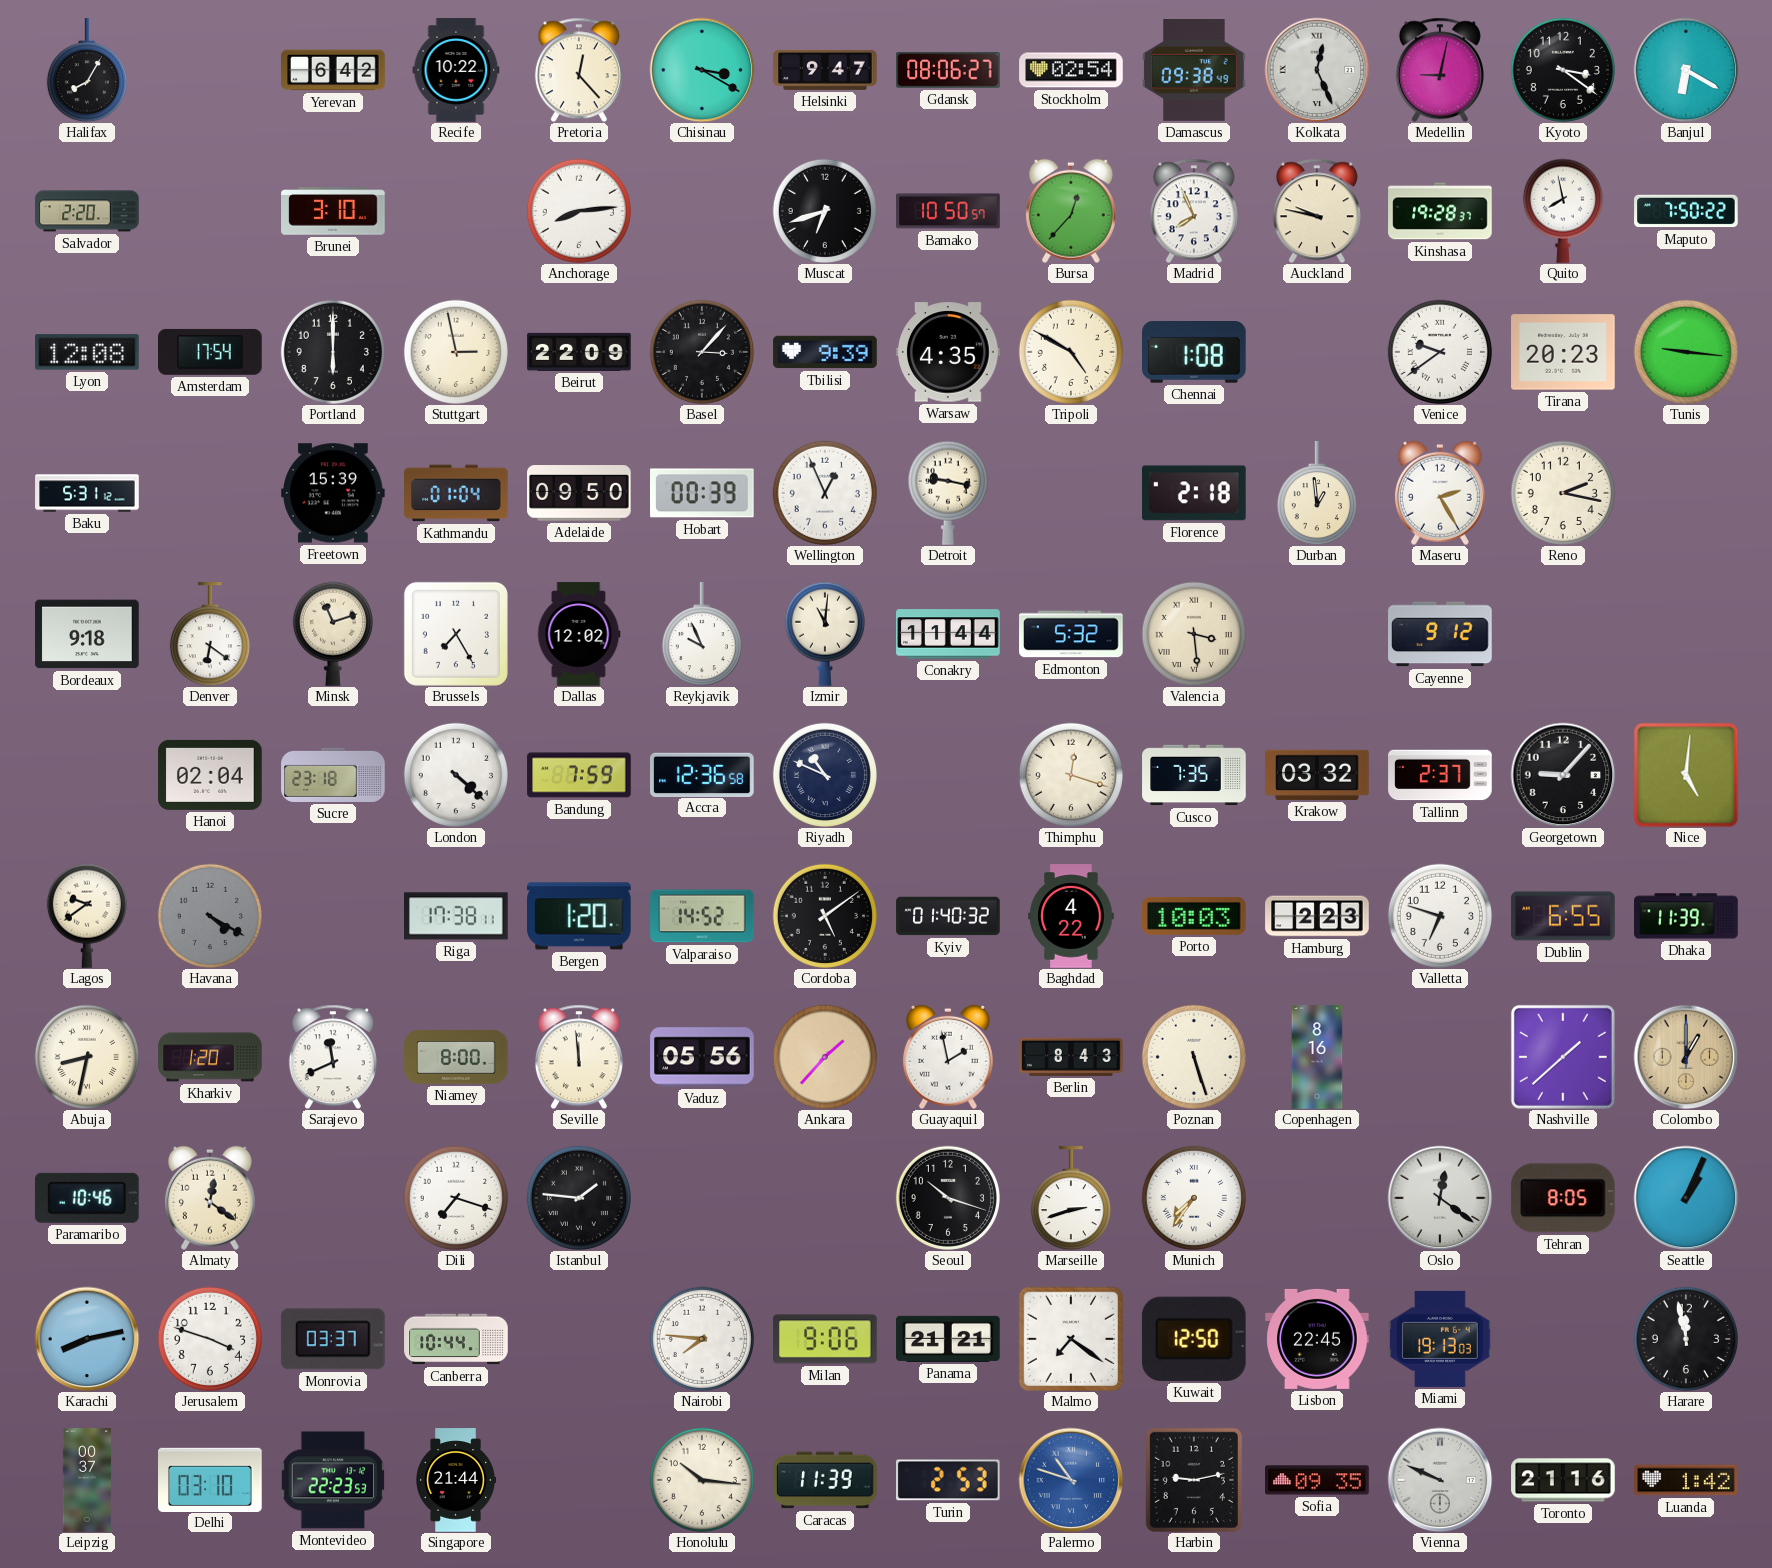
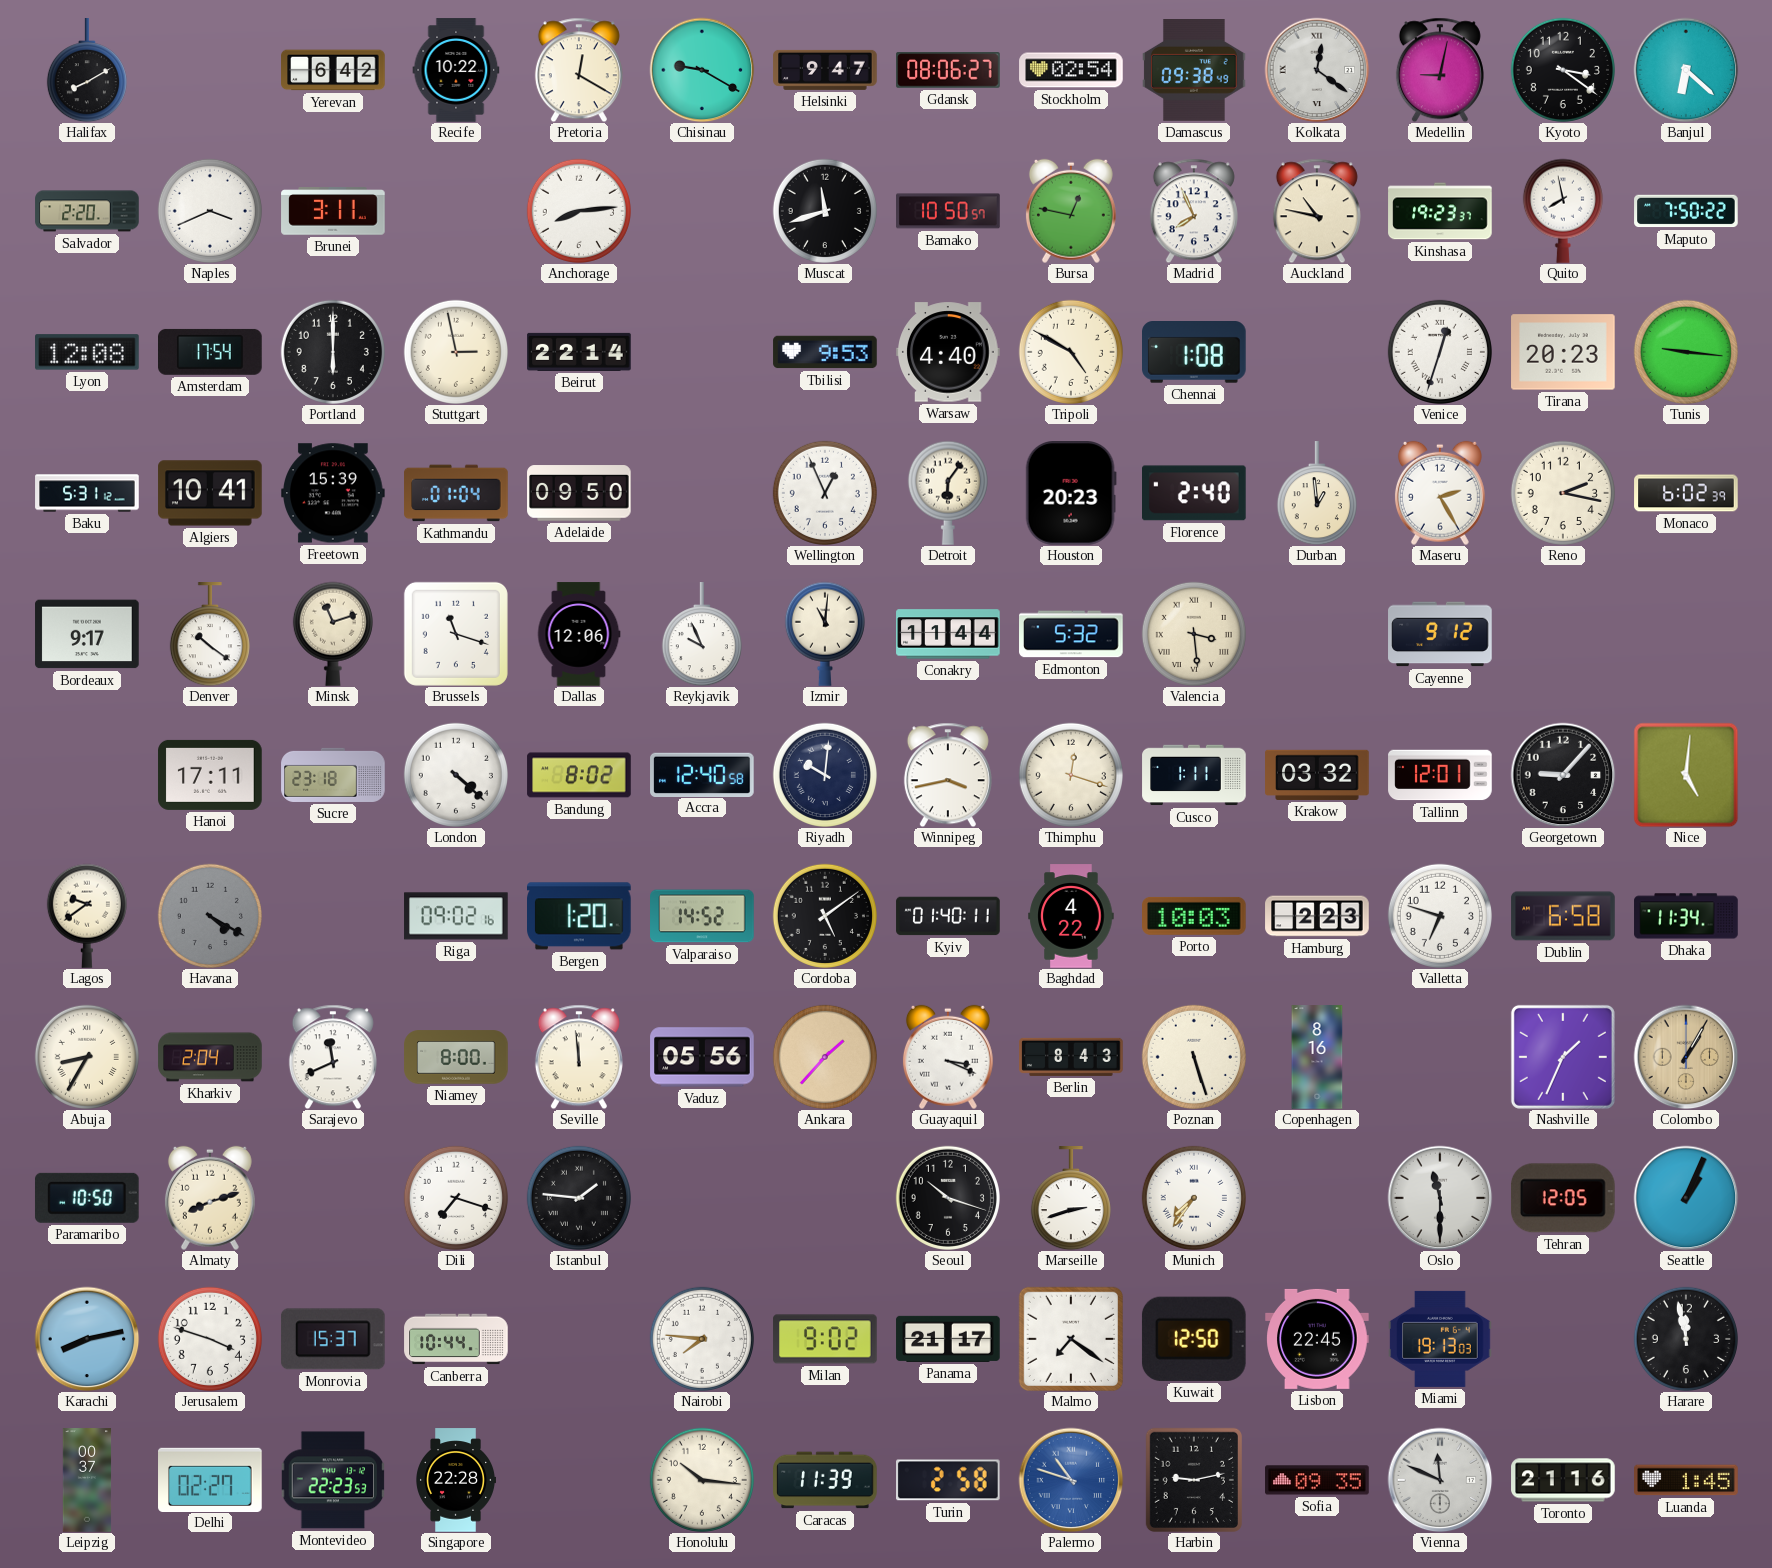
Halifax: 8:05 -> 8:10 (87, 70)
Pretoria: 12:23 -> 12:20 (579, 70)
Chisinau: 3:20 -> 9:20 (702, 70)
Kolkata: 12:26 -> 12:21 (1317, 70)
Banjul: 6:20 -> 6:22 (1686, 70)
Naples: none -> 3:41 (210, 211)
Brunei: 3:10 -> 3:11 (333, 211)
Muscat: 6:42 -> 11:42 (825, 211)
Bursa: 12:37 -> 12:47 (1071, 211)
Auckland: 9:47 -> 10:47 (1317, 211)
Kinshasa: 19:28 -> 19:23 (1440, 211)
Beirut: 22:09 -> 22:14 (579, 352)
Basel: 3:07 -> none (702, 352)
Tbilisi: 9:39 -> 9:53 (825, 352)
Warsaw: 4:35 -> 4:40 (948, 352)
Venice: 9:39 -> 12:33 (1440, 352)
Algiers: none -> 10:41 (210, 493)
Hobart: 00:39 -> none (702, 493)
Detroit: 9:17 -> 6:06 (948, 493)
Houston: none -> 20:23 (1071, 494)
Florence: 2:18 -> 2:40 (1195, 493)
Monaco: none -> 6:02 (1686, 493)
Bordeaux: 9:18 -> 9:17 (87, 634)
Denver: 6:21 -> 10:21 (210, 634)
Brussels: 7:25 -> 11:18 (456, 634)
Dallas: 12:02 -> 12:06 (579, 634)
Hanoi: 02:04 -> 17:11 (210, 775)
Bandung: 7:59 -> 8:02 (579, 775)
Accra: 12:36 -> 12:40 (702, 774)
Riyadh: 10:49 -> 10:01 (825, 775)
Winnipeg: none -> 3:43 (948, 775)
Cusco: 7:35 -> 1:11 (1194, 775)
Tallinn: 2:37 -> 12:01 (1440, 775)
Riga: 17:38 -> 09:02 (456, 916)
Kyiv: 01:40:32 -> 01:40:11 (948, 916)
Dublin: 6:55 -> 6:58 (1563, 916)
Dhaka: 11:39 -> 11:34 (1686, 916)
Abuja: 8:32 -> 8:35 (87, 1057)
Kharkiv: 1:20 -> 2:04 (210, 1057)
Guayaquil: 1:58 -> 3:19 (948, 1057)
Nashville: 1:38 -> 1:34 (1563, 1057)
Colombo: 1:00 -> 1:05 (1686, 1057)
Paramaribo: 10:46 -> 10:50 (87, 1198)
Almaty: 12:21 -> 8:12 (210, 1198)
Oslo: 12:21 -> 11:30 (1440, 1198)
Tehran: 8:05 -> 12:05 (1563, 1198)
Monrovia: 03:37 -> 15:37 (333, 1339)
Milan: 9:06 -> 9:02 (825, 1339)
Panama: 21:21 -> 21:17 (948, 1339)
Delhi: 03:10 -> 02:27 (210, 1479)
Singapore: 21:44 -> 22:28 (456, 1480)
Turin: 2:53 -> 2:58 (949, 1480)
Vienna: 9:49 -> 11:49 (1440, 1480)
Luanda: 1:42 -> 1:45 (1686, 1480)
